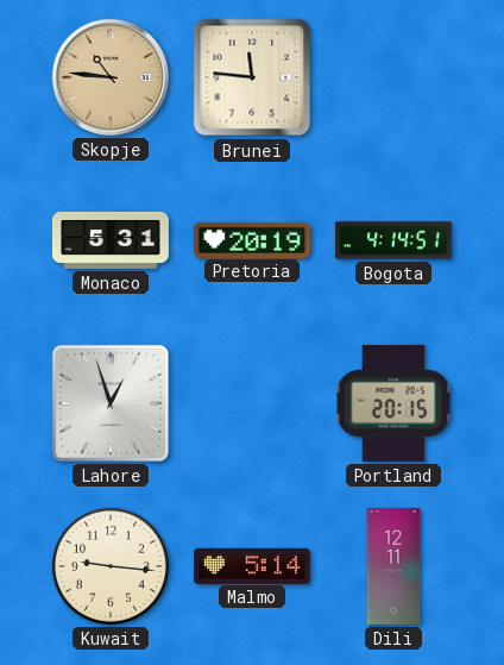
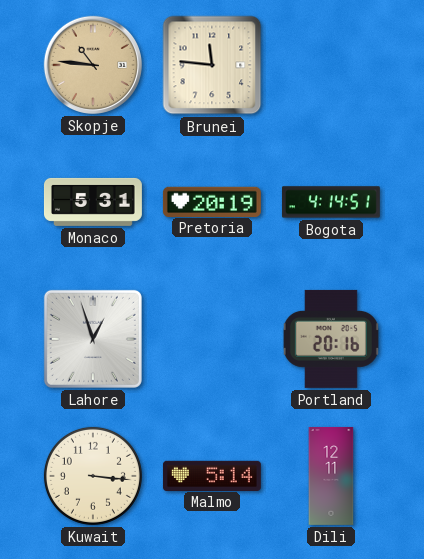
Portland: 20:15 -> 20:16 (331, 339)
Kuwait: 9:16 -> 3:16 (93, 476)
